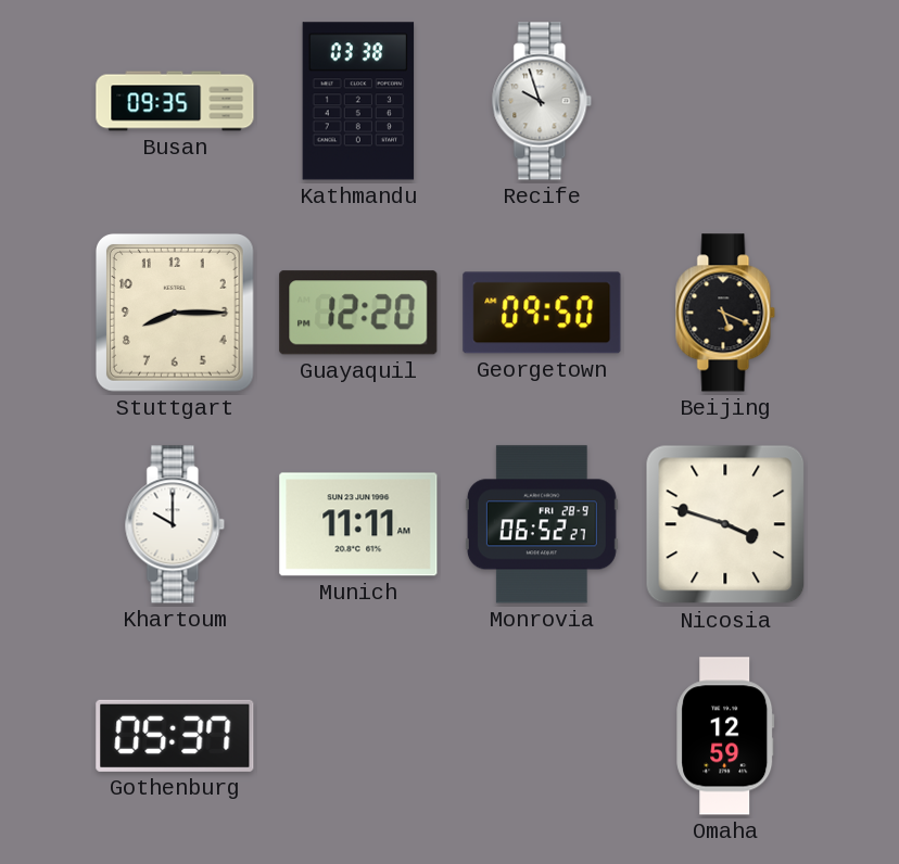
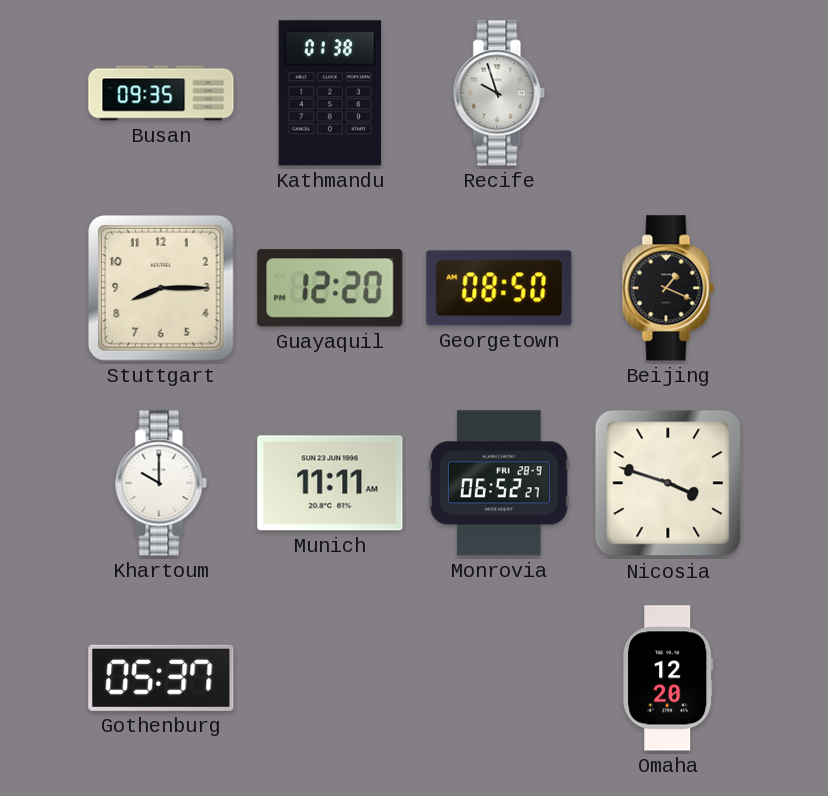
Kathmandu: 03:38 -> 01:38 (330, 93)
Georgetown: 09:50 -> 08:50 (499, 288)
Beijing: 5:19 -> 1:19 (668, 288)
Omaha: 12:59 -> 12:20 (668, 678)
